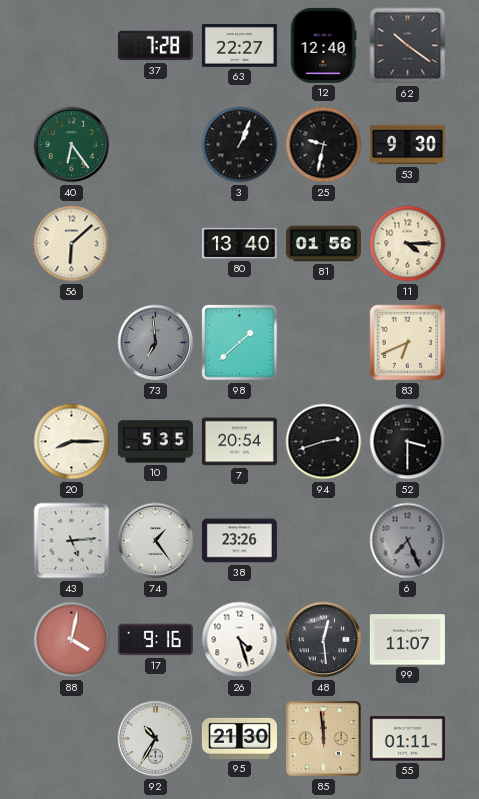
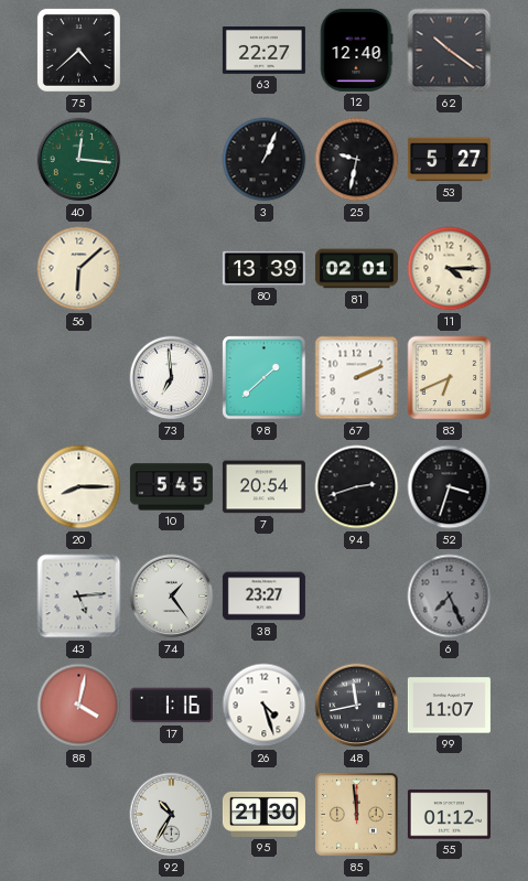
75: none -> 4:38 (78, 50)
37: 7:28 -> none (155, 46)
40: 6:24 -> 12:16 (79, 160)
53: 9:30 -> 5:27 (449, 160)
80: 13:40 -> 13:39 (263, 268)
81: 01:56 -> 02:01 (356, 269)
73 dial: grey -> white (172, 378)
67: none -> 2:11 (357, 378)
10: 5:35 -> 5:45 (171, 487)
52: 3:30 -> 3:33 (450, 487)
38: 23:26 -> 23:27 (263, 597)
17: 9:16 -> 1:16 (171, 706)
48: 12:29 -> 11:43 (357, 706)
55: 01:11 -> 01:12 (449, 815)
